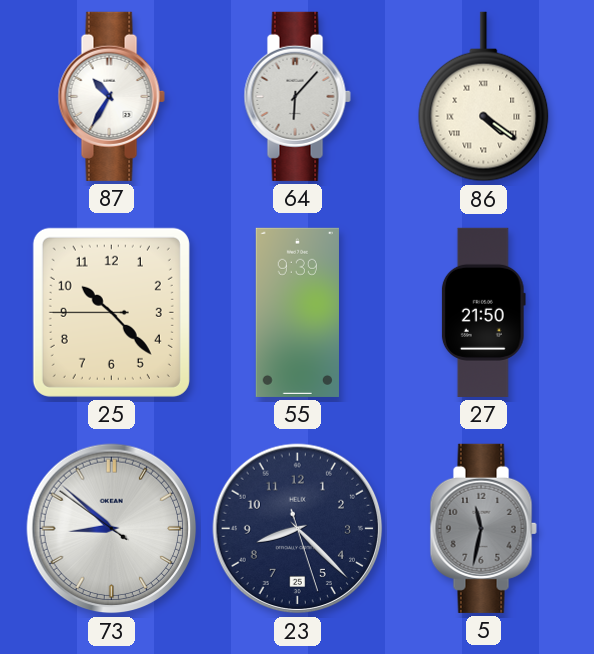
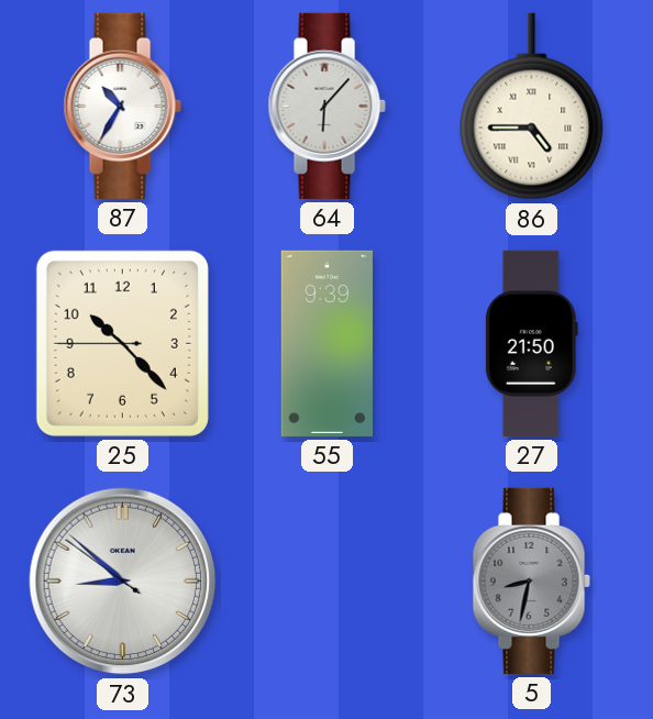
86: 4:21 -> 4:45 (532, 107)
23: 8:22 -> none (298, 529)
5: 11:32 -> 8:32 (531, 580)
